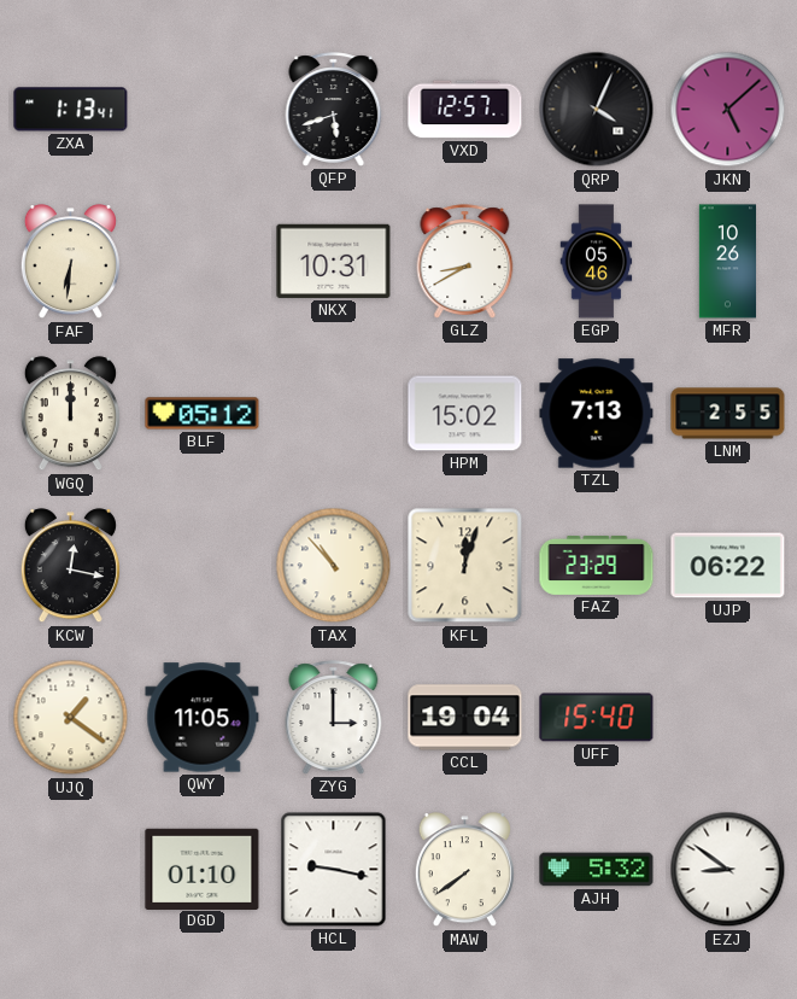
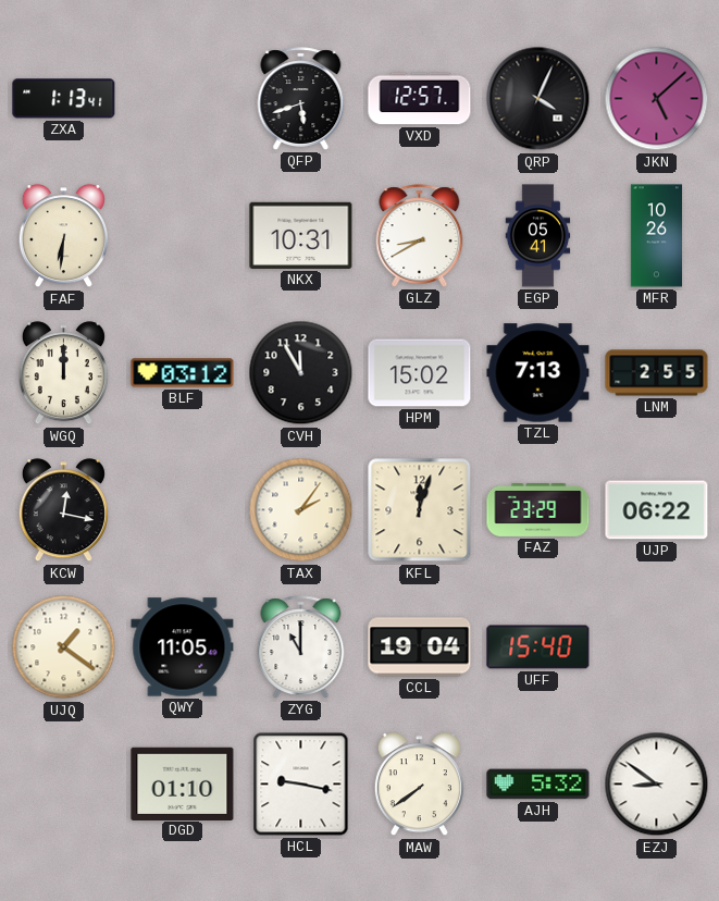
EGP: 05:46 -> 05:41 (538, 236)
BLF: 05:12 -> 03:12 (183, 373)
CVH: none -> 11:55 (301, 373)
TAX: 10:53 -> 2:06 (301, 510)
ZYG: 3:00 -> 11:00 (301, 647)
